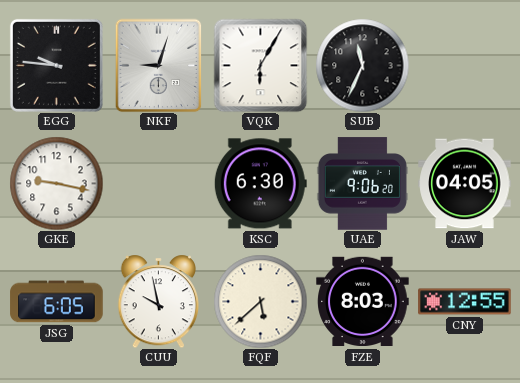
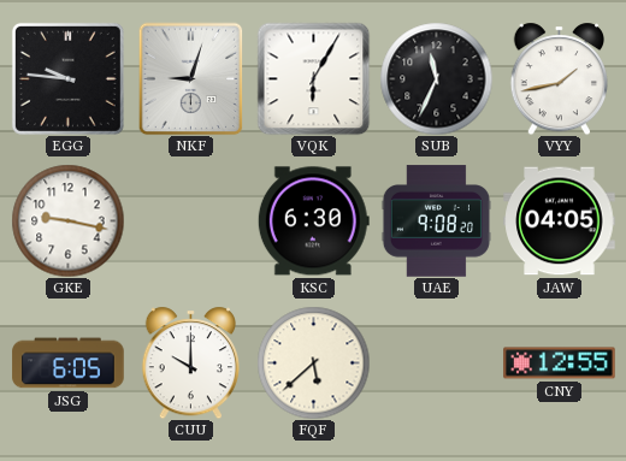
VYY: none -> 1:43 (559, 78)
UAE: 9:06 -> 9:08 (436, 221)
CUU: 9:58 -> 10:00 (190, 362)
FZE: 8:03 -> none (363, 302)
